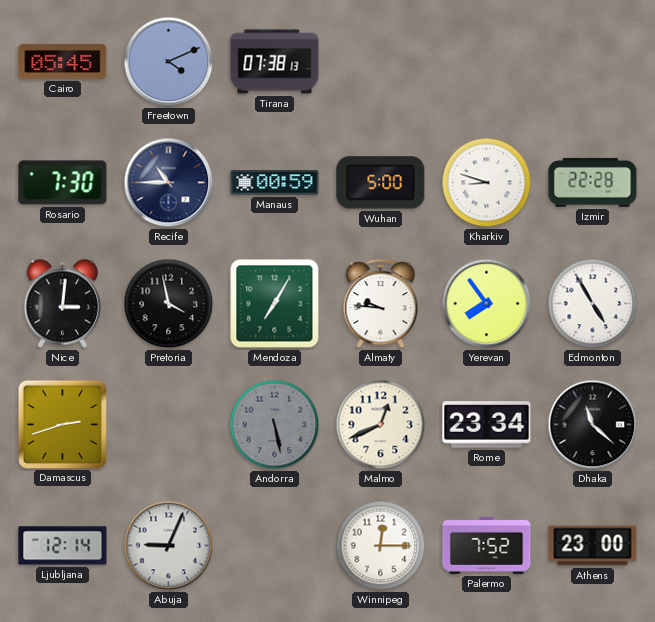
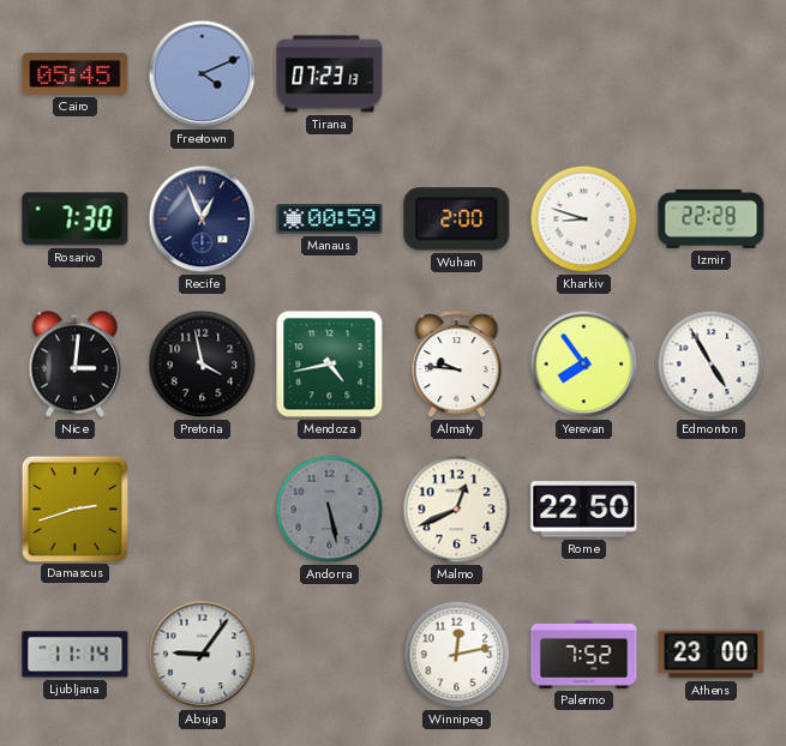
Tirana: 07:38 -> 07:23 (330, 74)
Recife: 10:45 -> 12:56 (203, 219)
Wuhan: 5:00 -> 2:00 (457, 219)
Mendoza: 7:05 -> 4:43 (330, 365)
Rome: 23:34 -> 22:50 (584, 510)
Dhaka: 11:22 -> none (593, 425)
Ljubljana: 12:14 -> 11:14 (76, 655)
Abuja: 9:04 -> 9:06 (203, 655)
Winnipeg: 12:15 -> 12:13 (457, 655)
